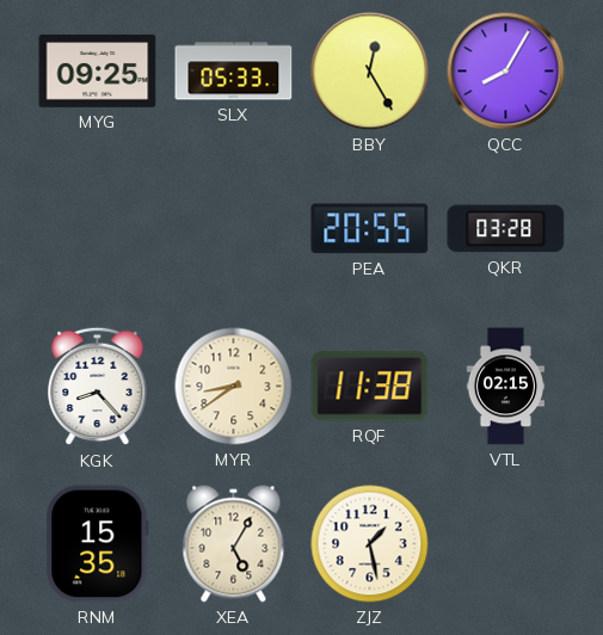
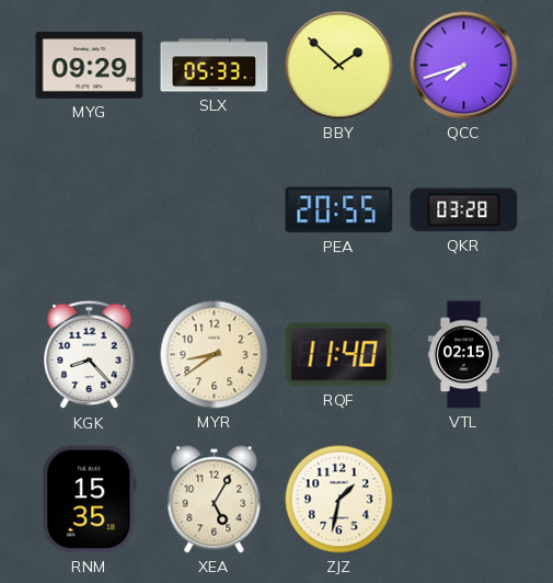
MYG: 09:25 -> 09:29 (90, 65)
BBY: 12:25 -> 1:52 (339, 66)
QCC: 8:05 -> 7:42 (464, 66)
RQF: 11:38 -> 11:40 (339, 355)
ZJZ: 1:28 -> 1:32 (339, 500)
